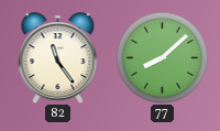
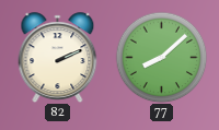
82: 11:24 -> 2:11 (58, 58)
